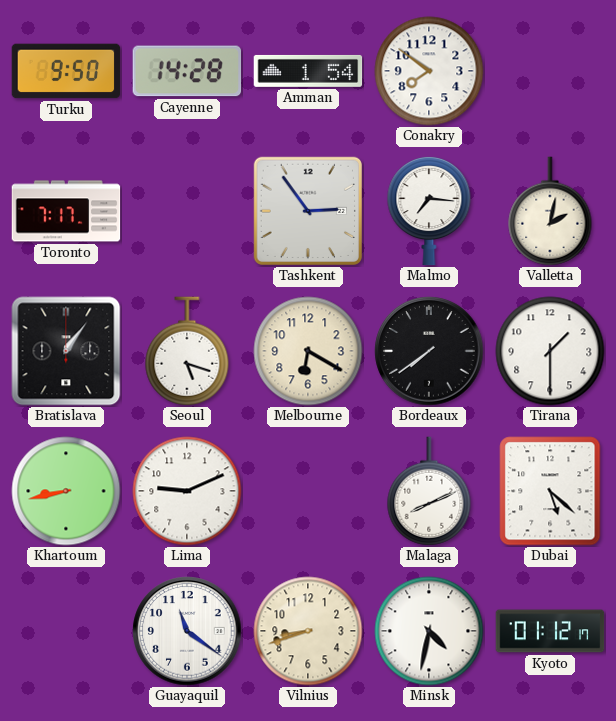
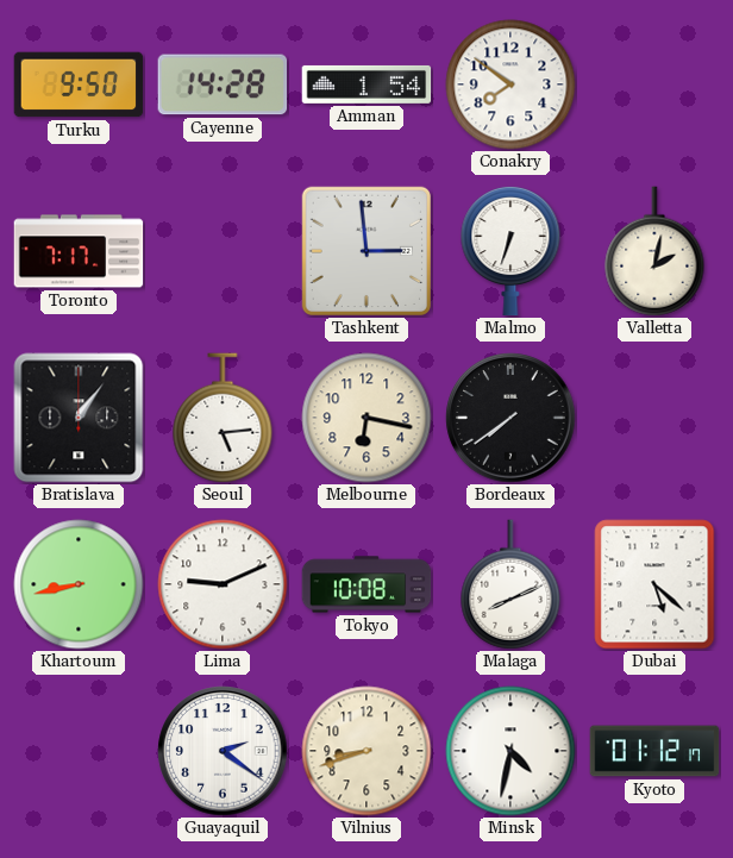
Tashkent: 2:54 -> 2:59 (365, 250)
Malmo: 7:16 -> 6:33 (510, 251)
Seoul: 5:18 -> 5:14 (223, 418)
Melbourne: 6:20 -> 6:17 (366, 418)
Tirana: 1:30 -> none (550, 351)
Tokyo: none -> 10:08 (366, 584)
Guayaquil: 11:21 -> 2:21 (223, 751)
